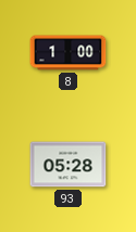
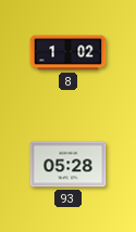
8: 1:00 -> 1:02 (69, 53)
